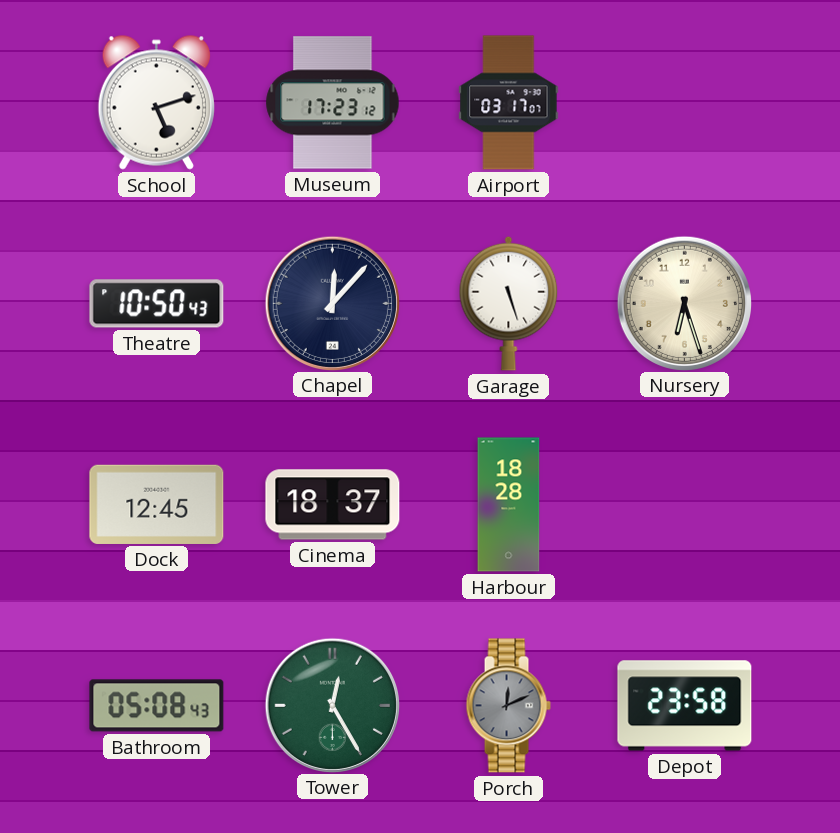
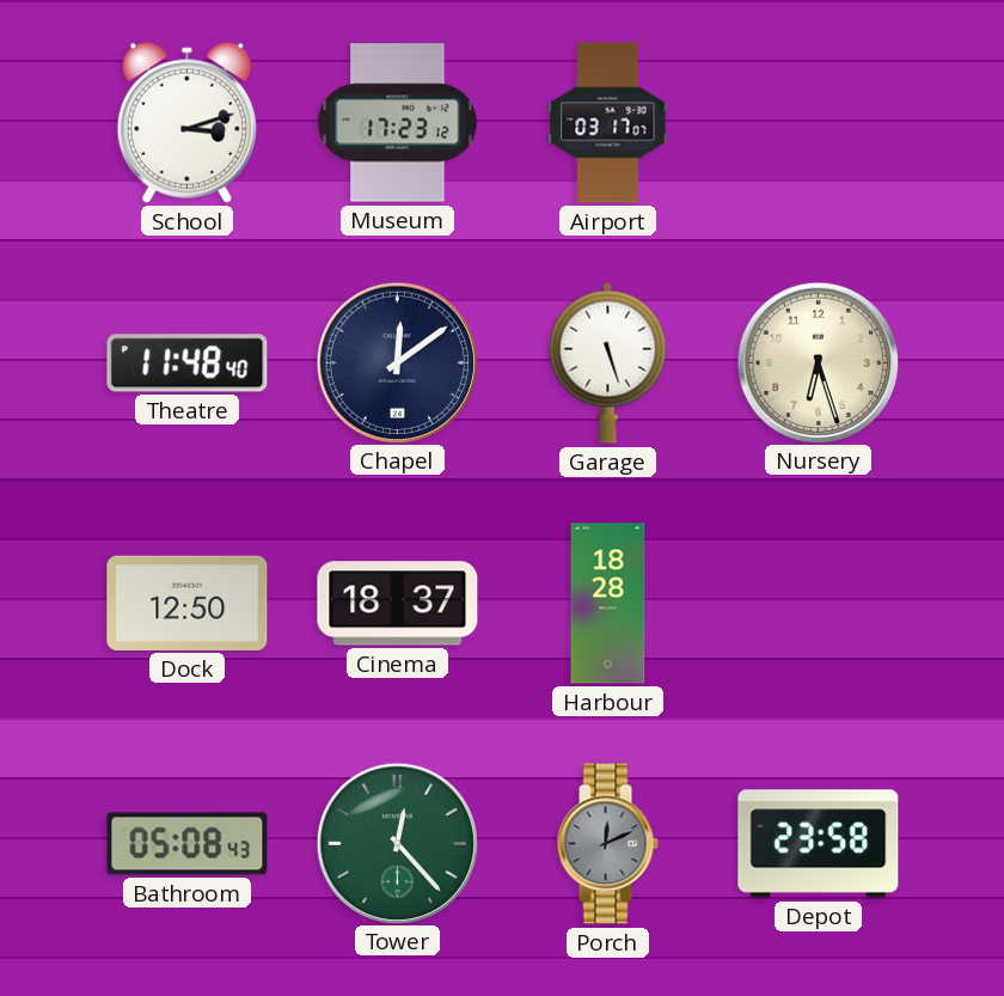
School: 5:12 -> 3:12 (186, 122)
Theatre: 10:50 -> 11:48 (188, 363)
Chapel: 12:07 -> 12:09 (397, 362)
Dock: 12:45 -> 12:50 (188, 603)
Tower: 12:25 -> 12:23 (397, 843)
